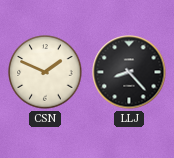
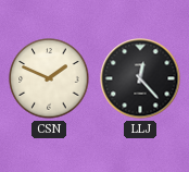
LLJ: 8:23 -> 12:23 (140, 78)
